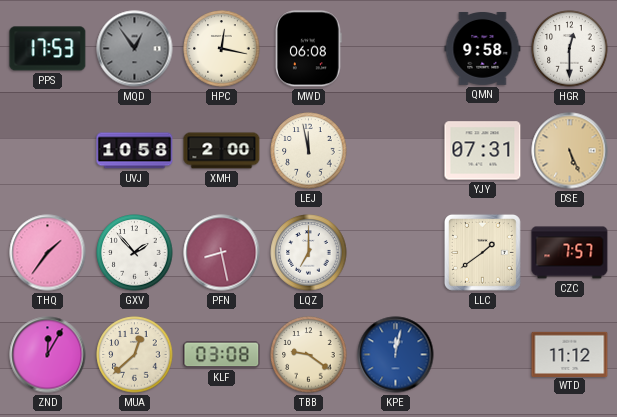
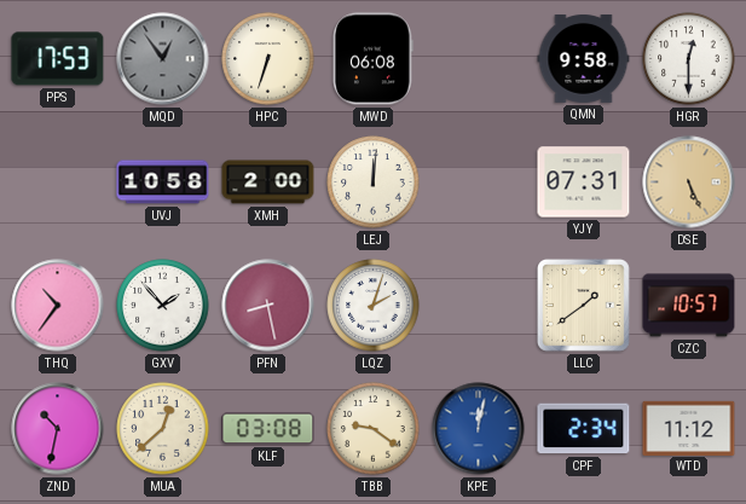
HPC: 12:17 -> 6:33 (268, 59)
LEJ: 11:58 -> 12:01 (374, 183)
THQ: 1:36 -> 10:36 (58, 306)
LQZ: 7:00 -> 2:03 (374, 306)
CZC: 7:57 -> 10:57 (689, 306)
ZND: 12:05 -> 10:32 (58, 429)
CPF: none -> 2:34 (584, 429)
